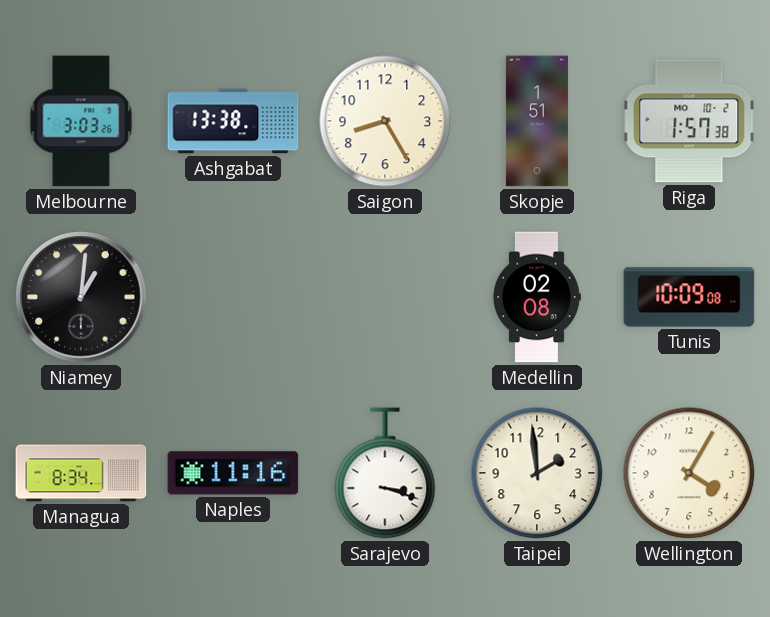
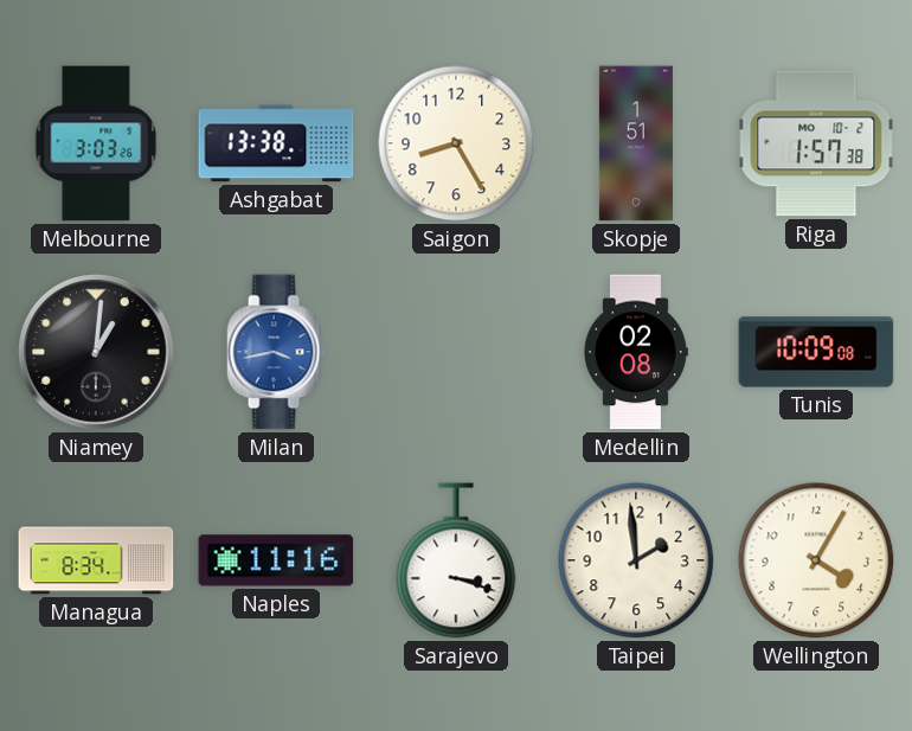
Milan: none -> 3:43 (276, 352)
